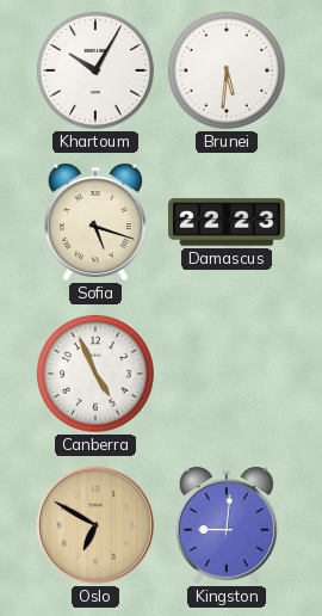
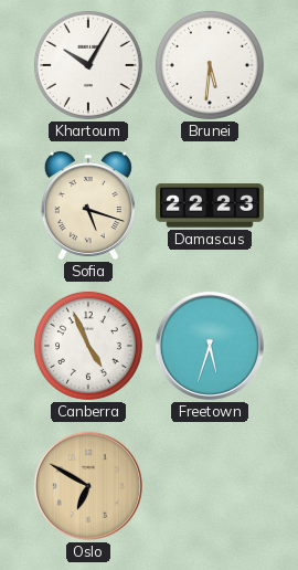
Freetown: none -> 5:33 (210, 346)
Kingston: 9:01 -> none (227, 525)
